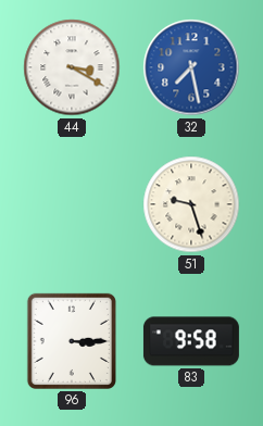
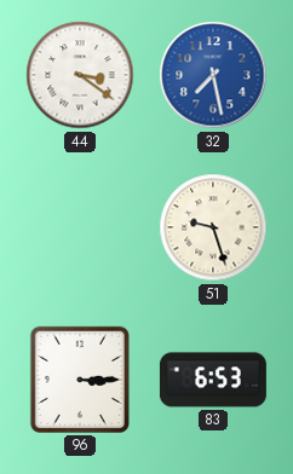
44: 3:20 -> 3:21 (80, 75)
83: 9:58 -> 6:53 (213, 380)
